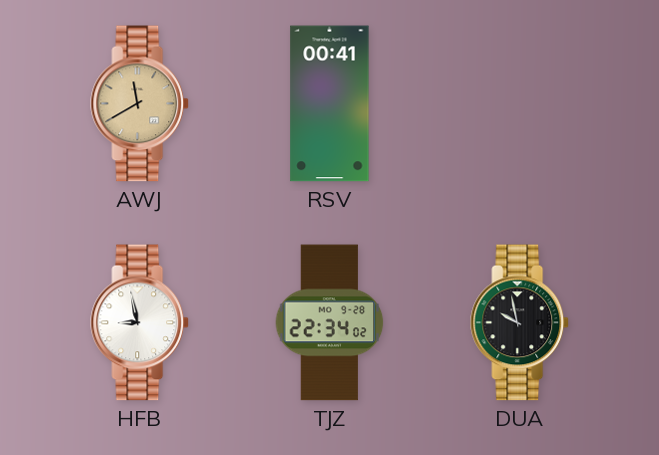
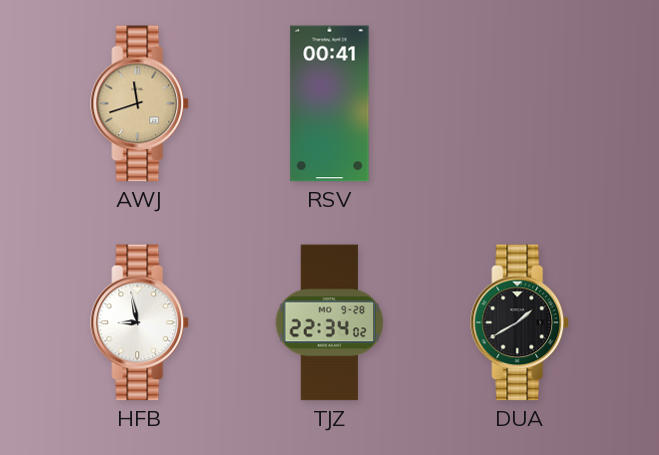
AWJ: 11:40 -> 11:42 (140, 104)
DUA: 9:58 -> 1:40 (520, 323)
